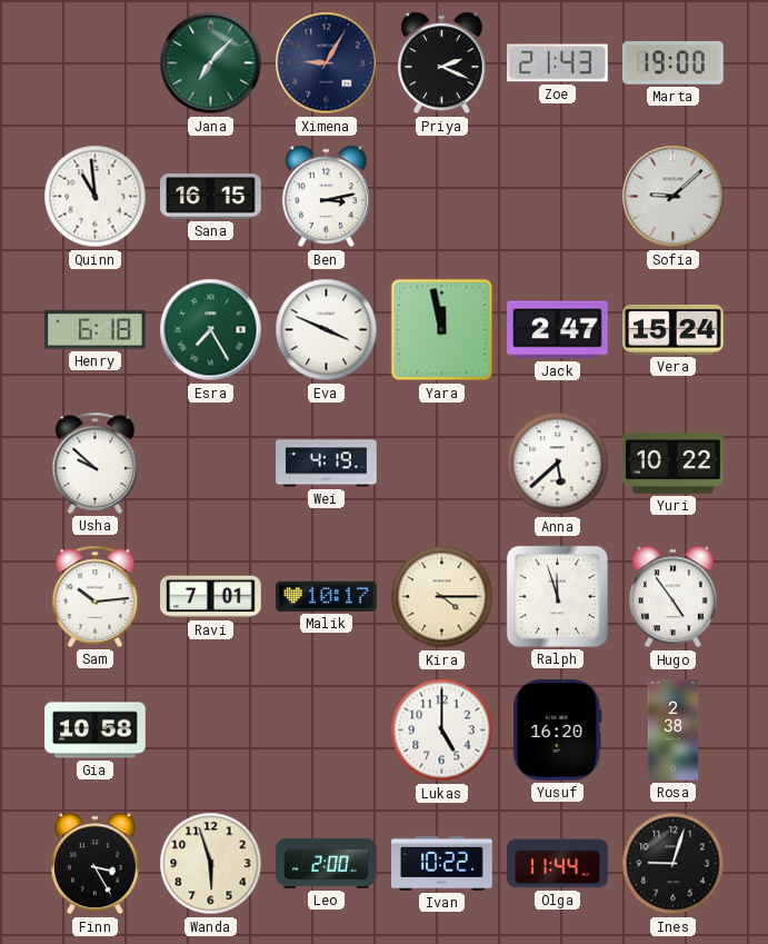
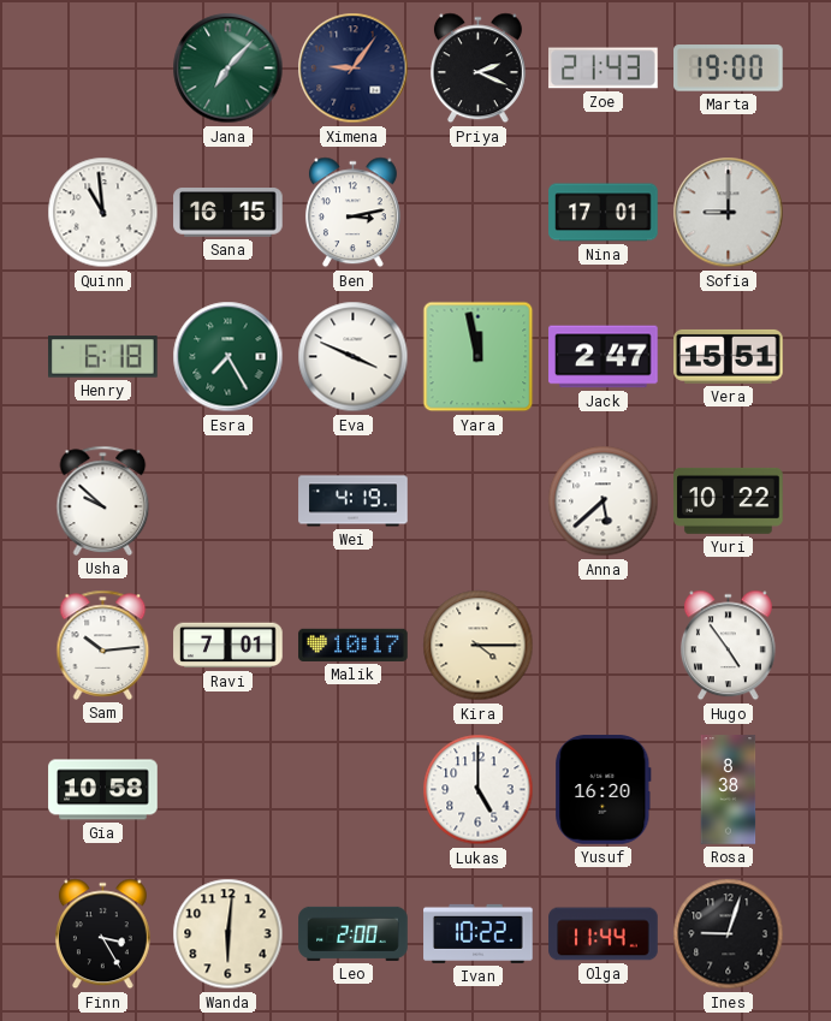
Ximena: 9:05 -> 9:06 (354, 69)
Nina: none -> 17:01 (604, 213)
Sofia: 9:08 -> 9:00 (729, 213)
Vera: 15:24 -> 15:51 (729, 356)
Ralph: 11:57 -> none (557, 596)
Rosa: 2:38 -> 8:38 (729, 790)
Wanda: 5:57 -> 6:01 (228, 934)
